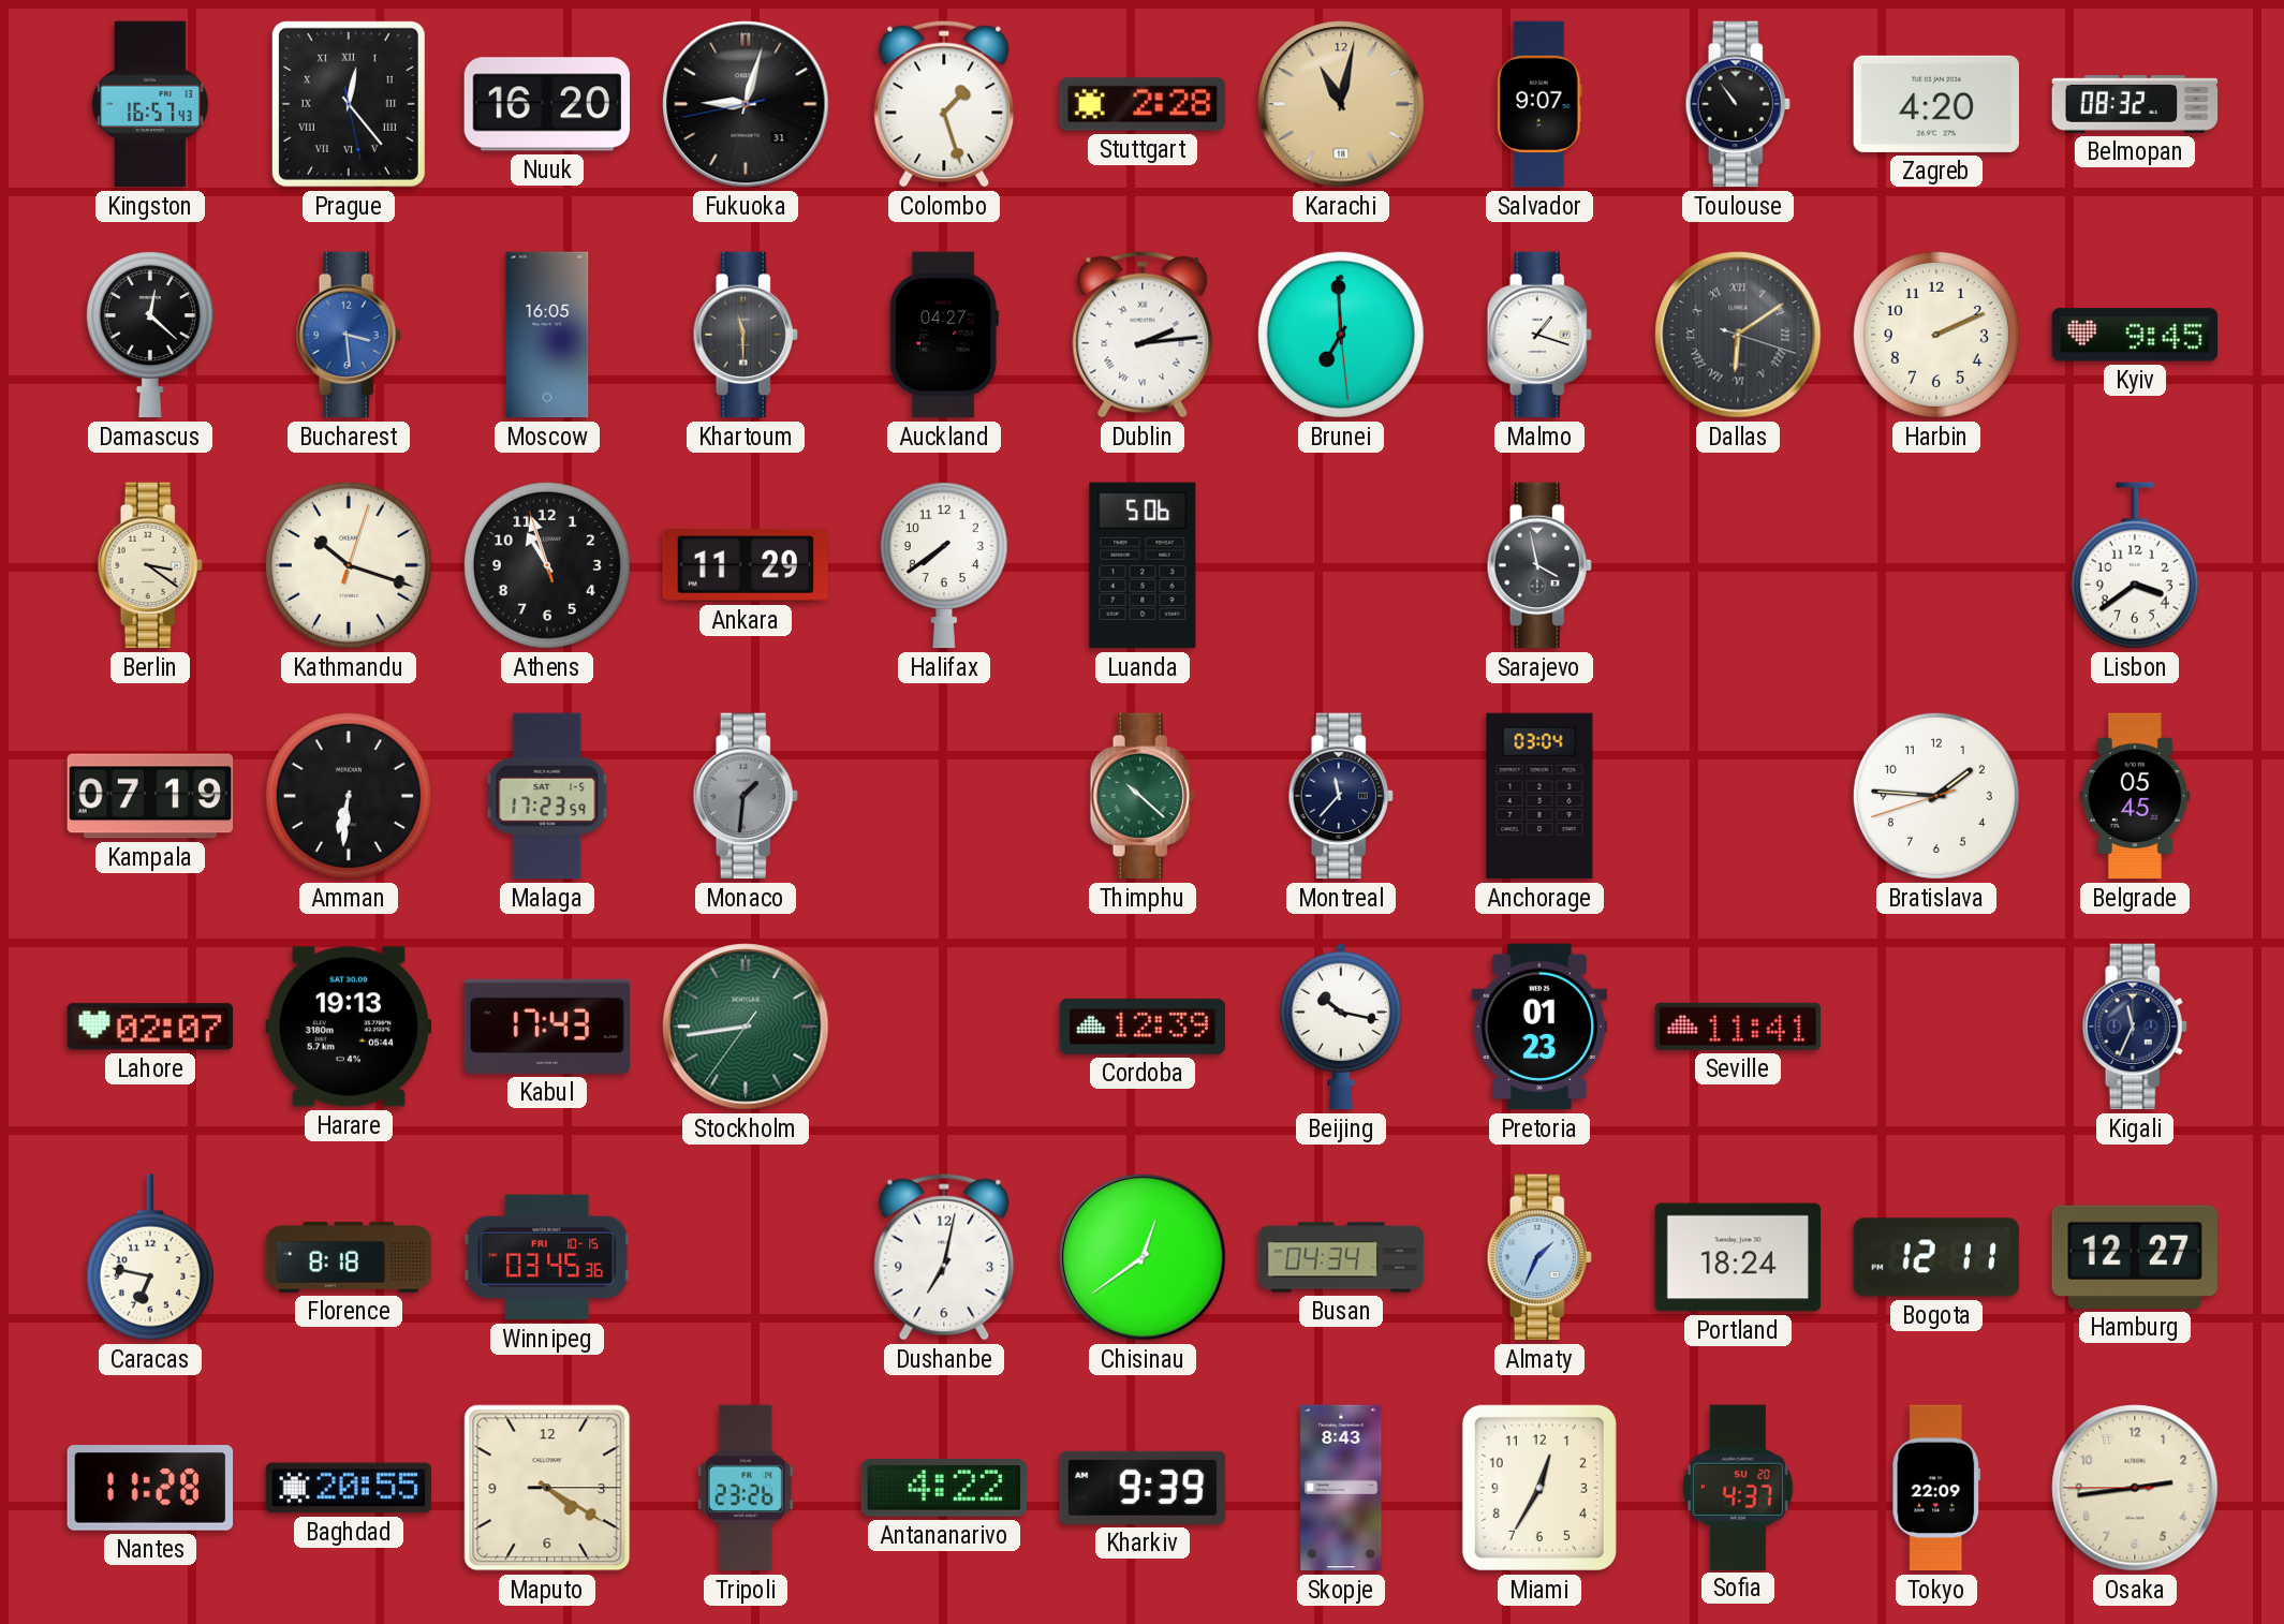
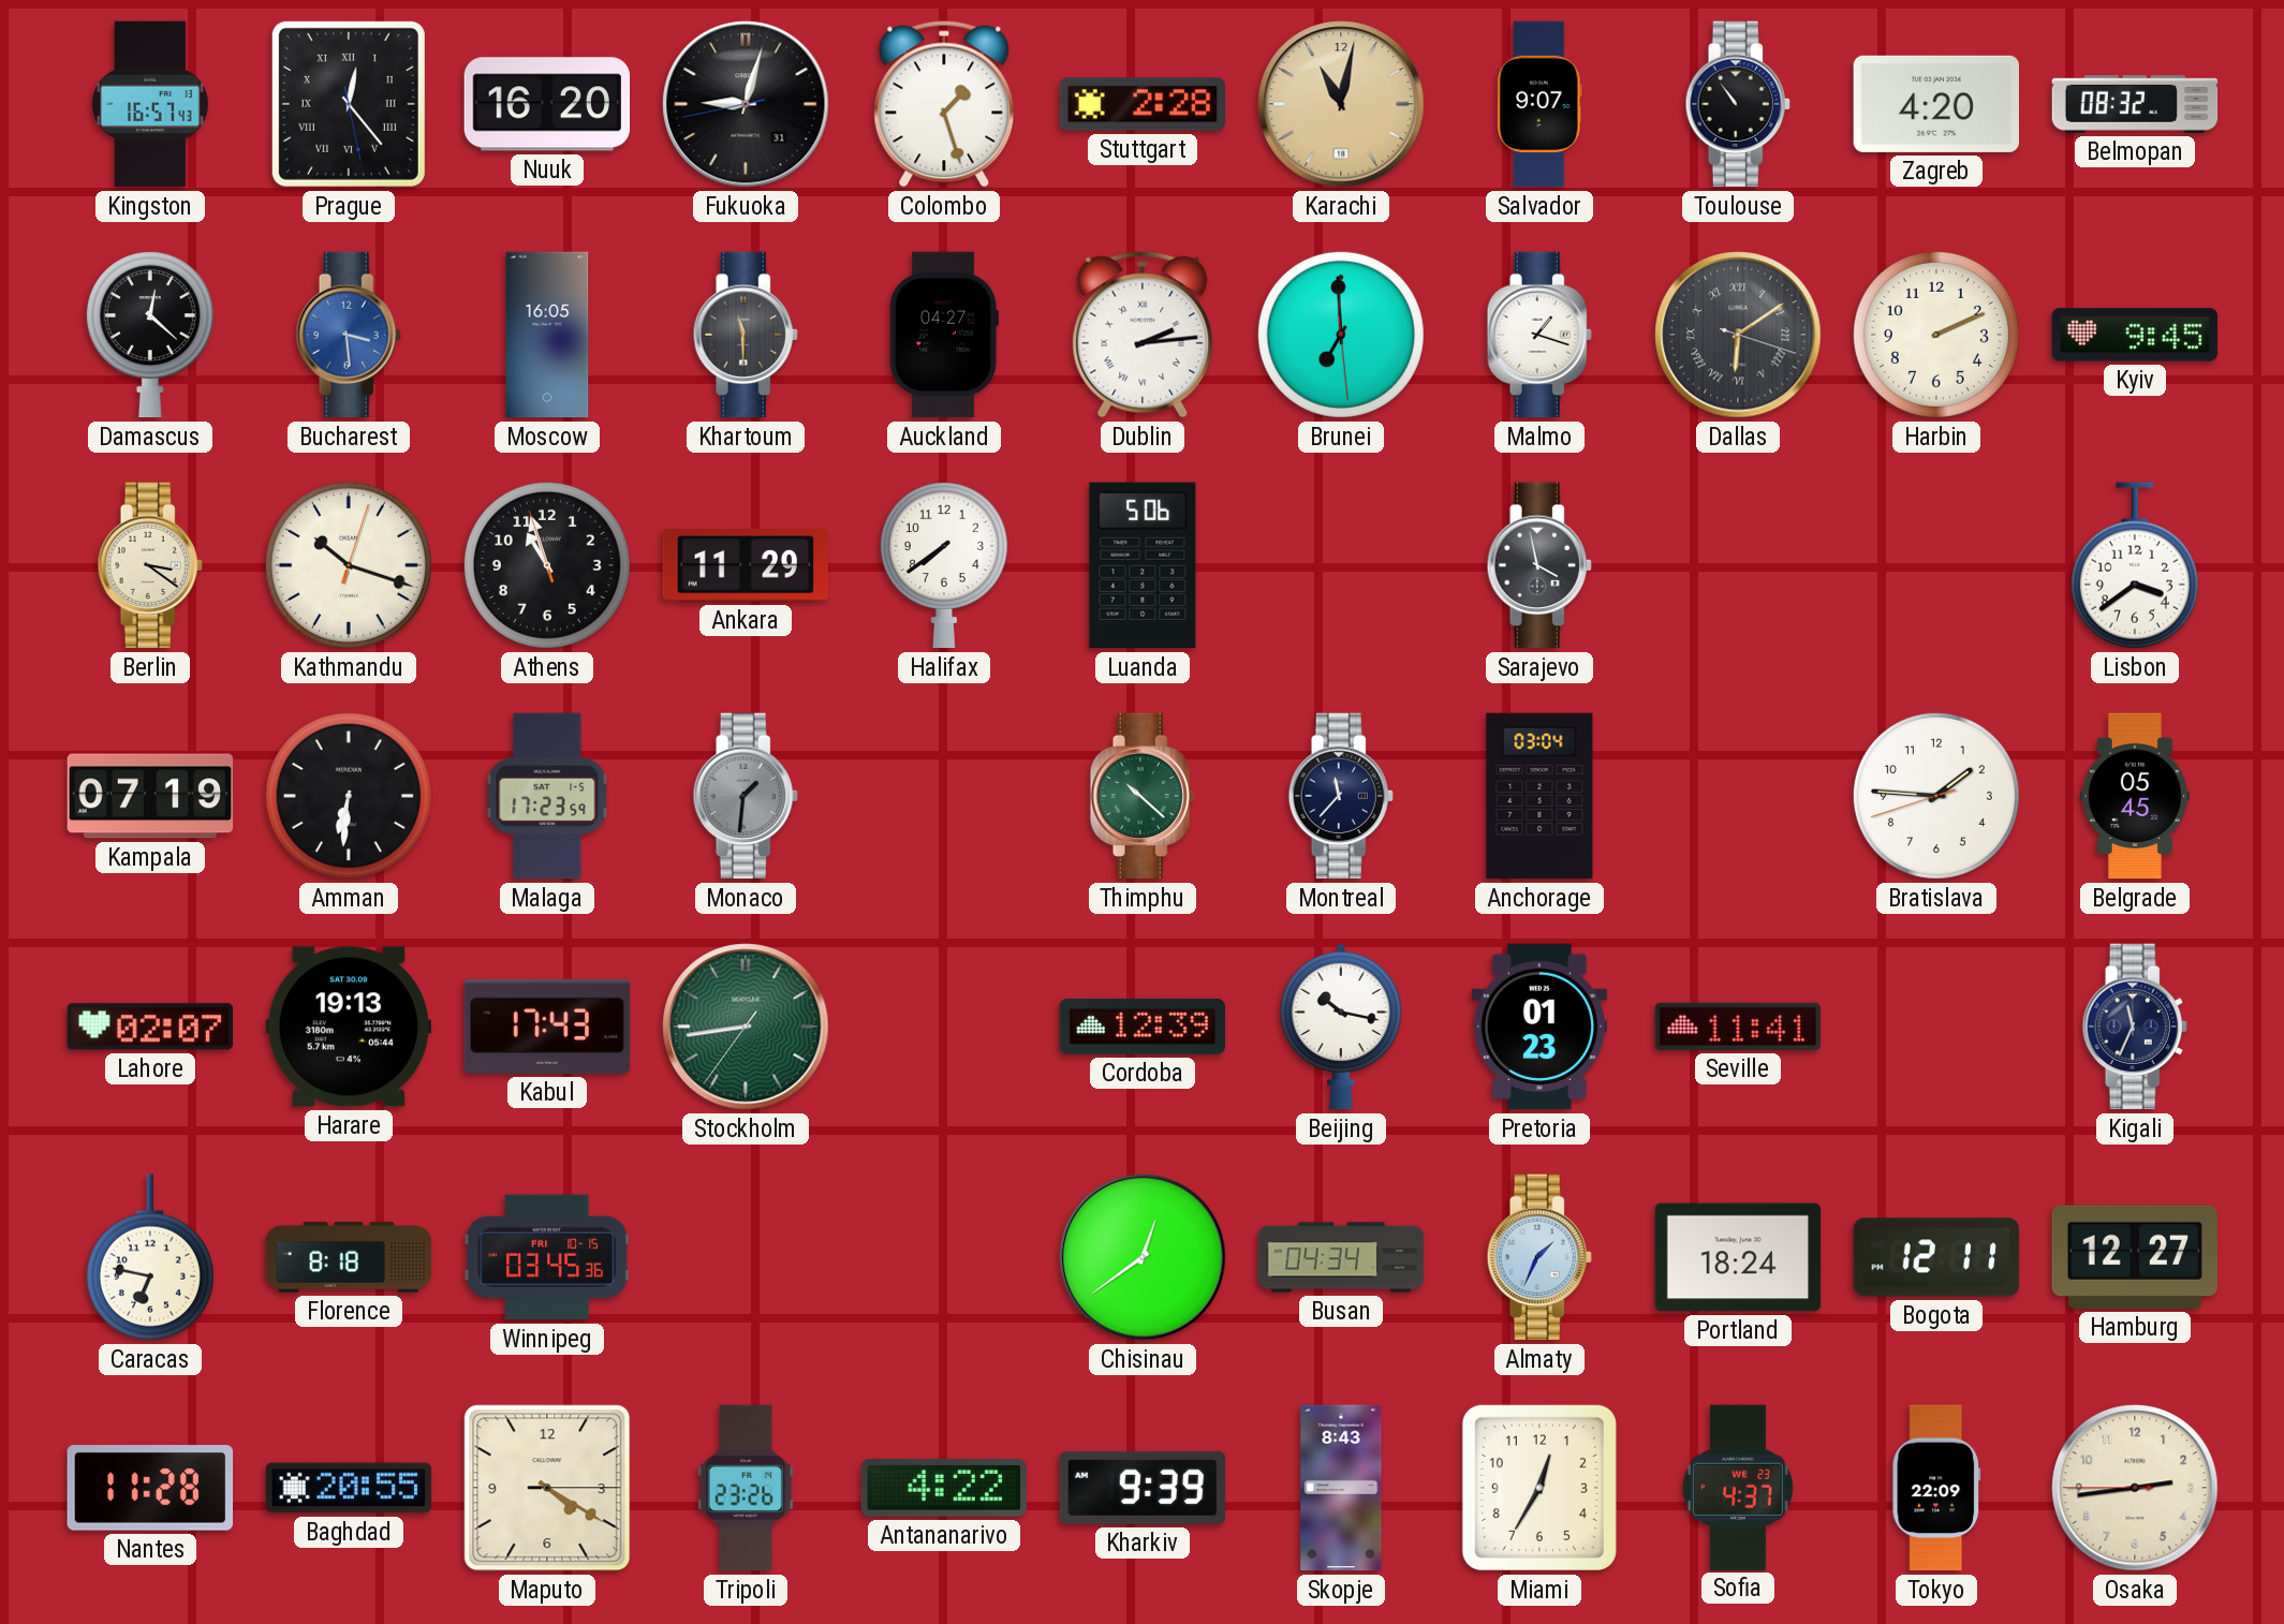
Dushanbe: 7:02 -> none (944, 1257)
Sofia date: SU 20 -> WE 23 (1738, 1487)
